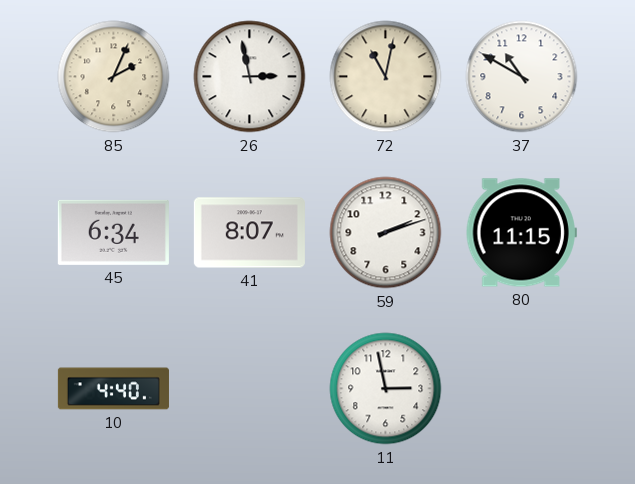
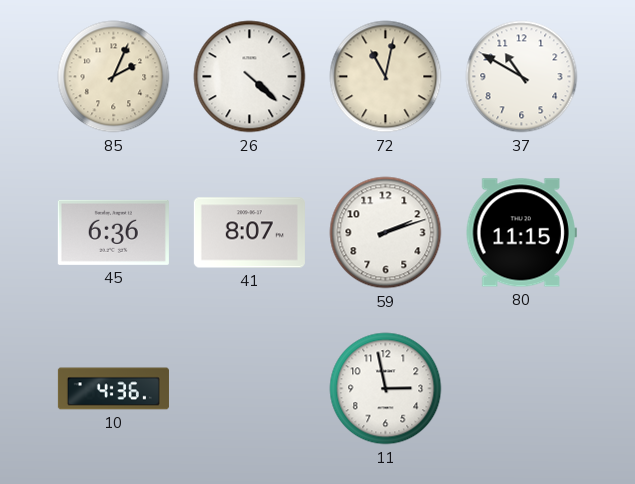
26: 2:58 -> 4:22 (250, 77)
45: 6:34 -> 6:36 (113, 232)
10: 4:40 -> 4:36 (113, 389)
